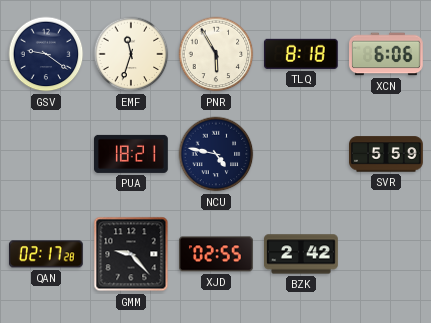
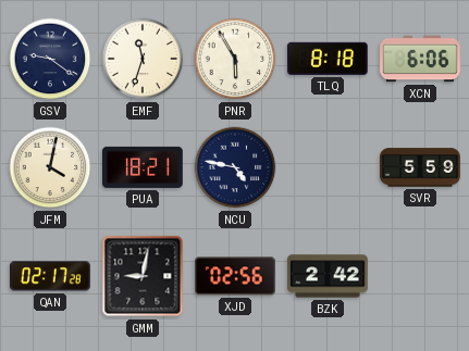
JFM: none -> 4:02 (50, 167)
GMM: 9:23 -> 9:02 (143, 276)
XJD: 02:55 -> 02:56 (236, 276)
